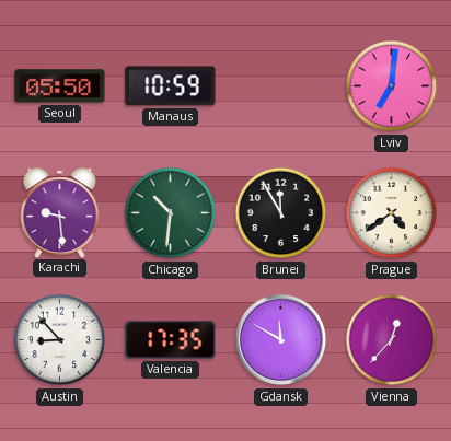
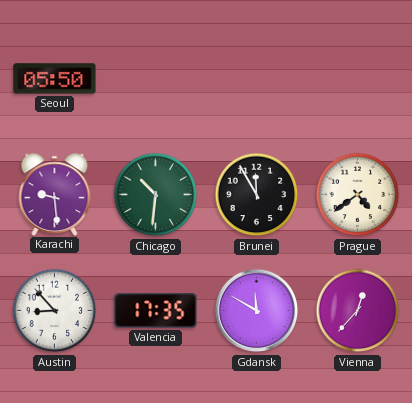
Manaus: 10:59 -> none (171, 86)
Lviv: 7:01 -> none (392, 86)
